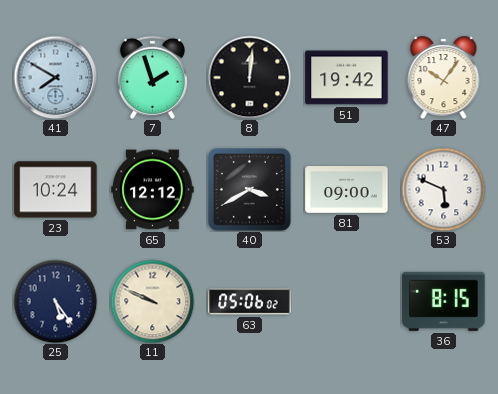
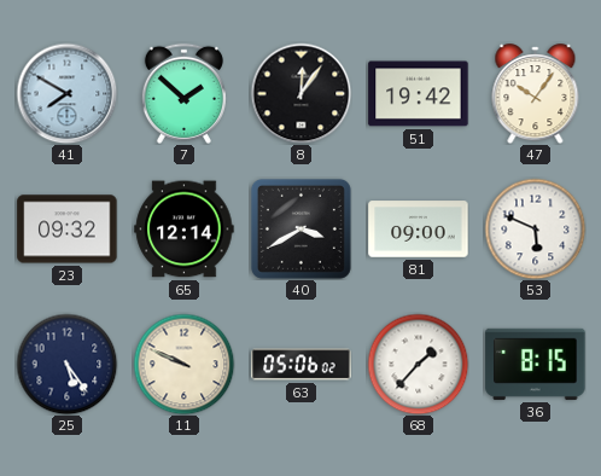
7: 1:57 -> 1:52 (183, 93)
8: 12:01 -> 12:06 (300, 93)
23: 10:24 -> 09:32 (68, 230)
65: 12:12 -> 12:14 (185, 230)
68: none -> 1:37 (418, 364)
